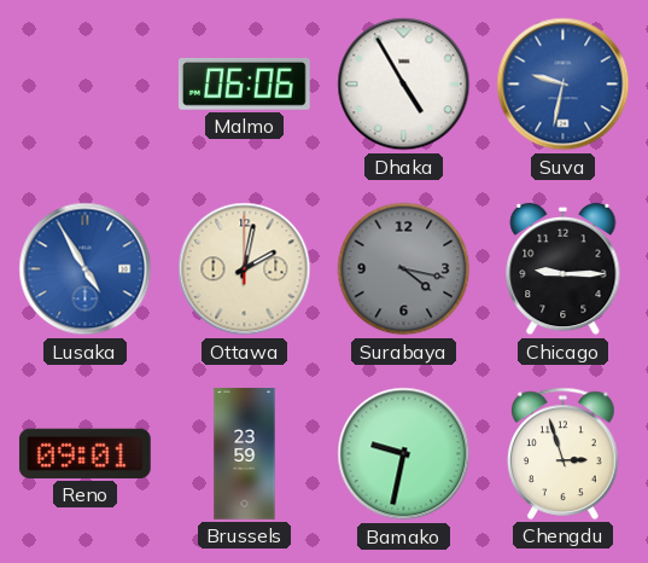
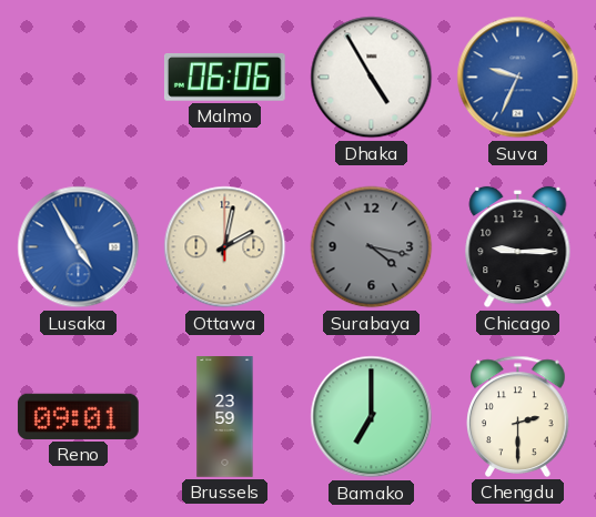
Suva: 9:32 -> 9:34 (518, 78)
Bamako: 9:32 -> 7:00 (372, 417)
Chengdu: 2:57 -> 2:30 (518, 416)
